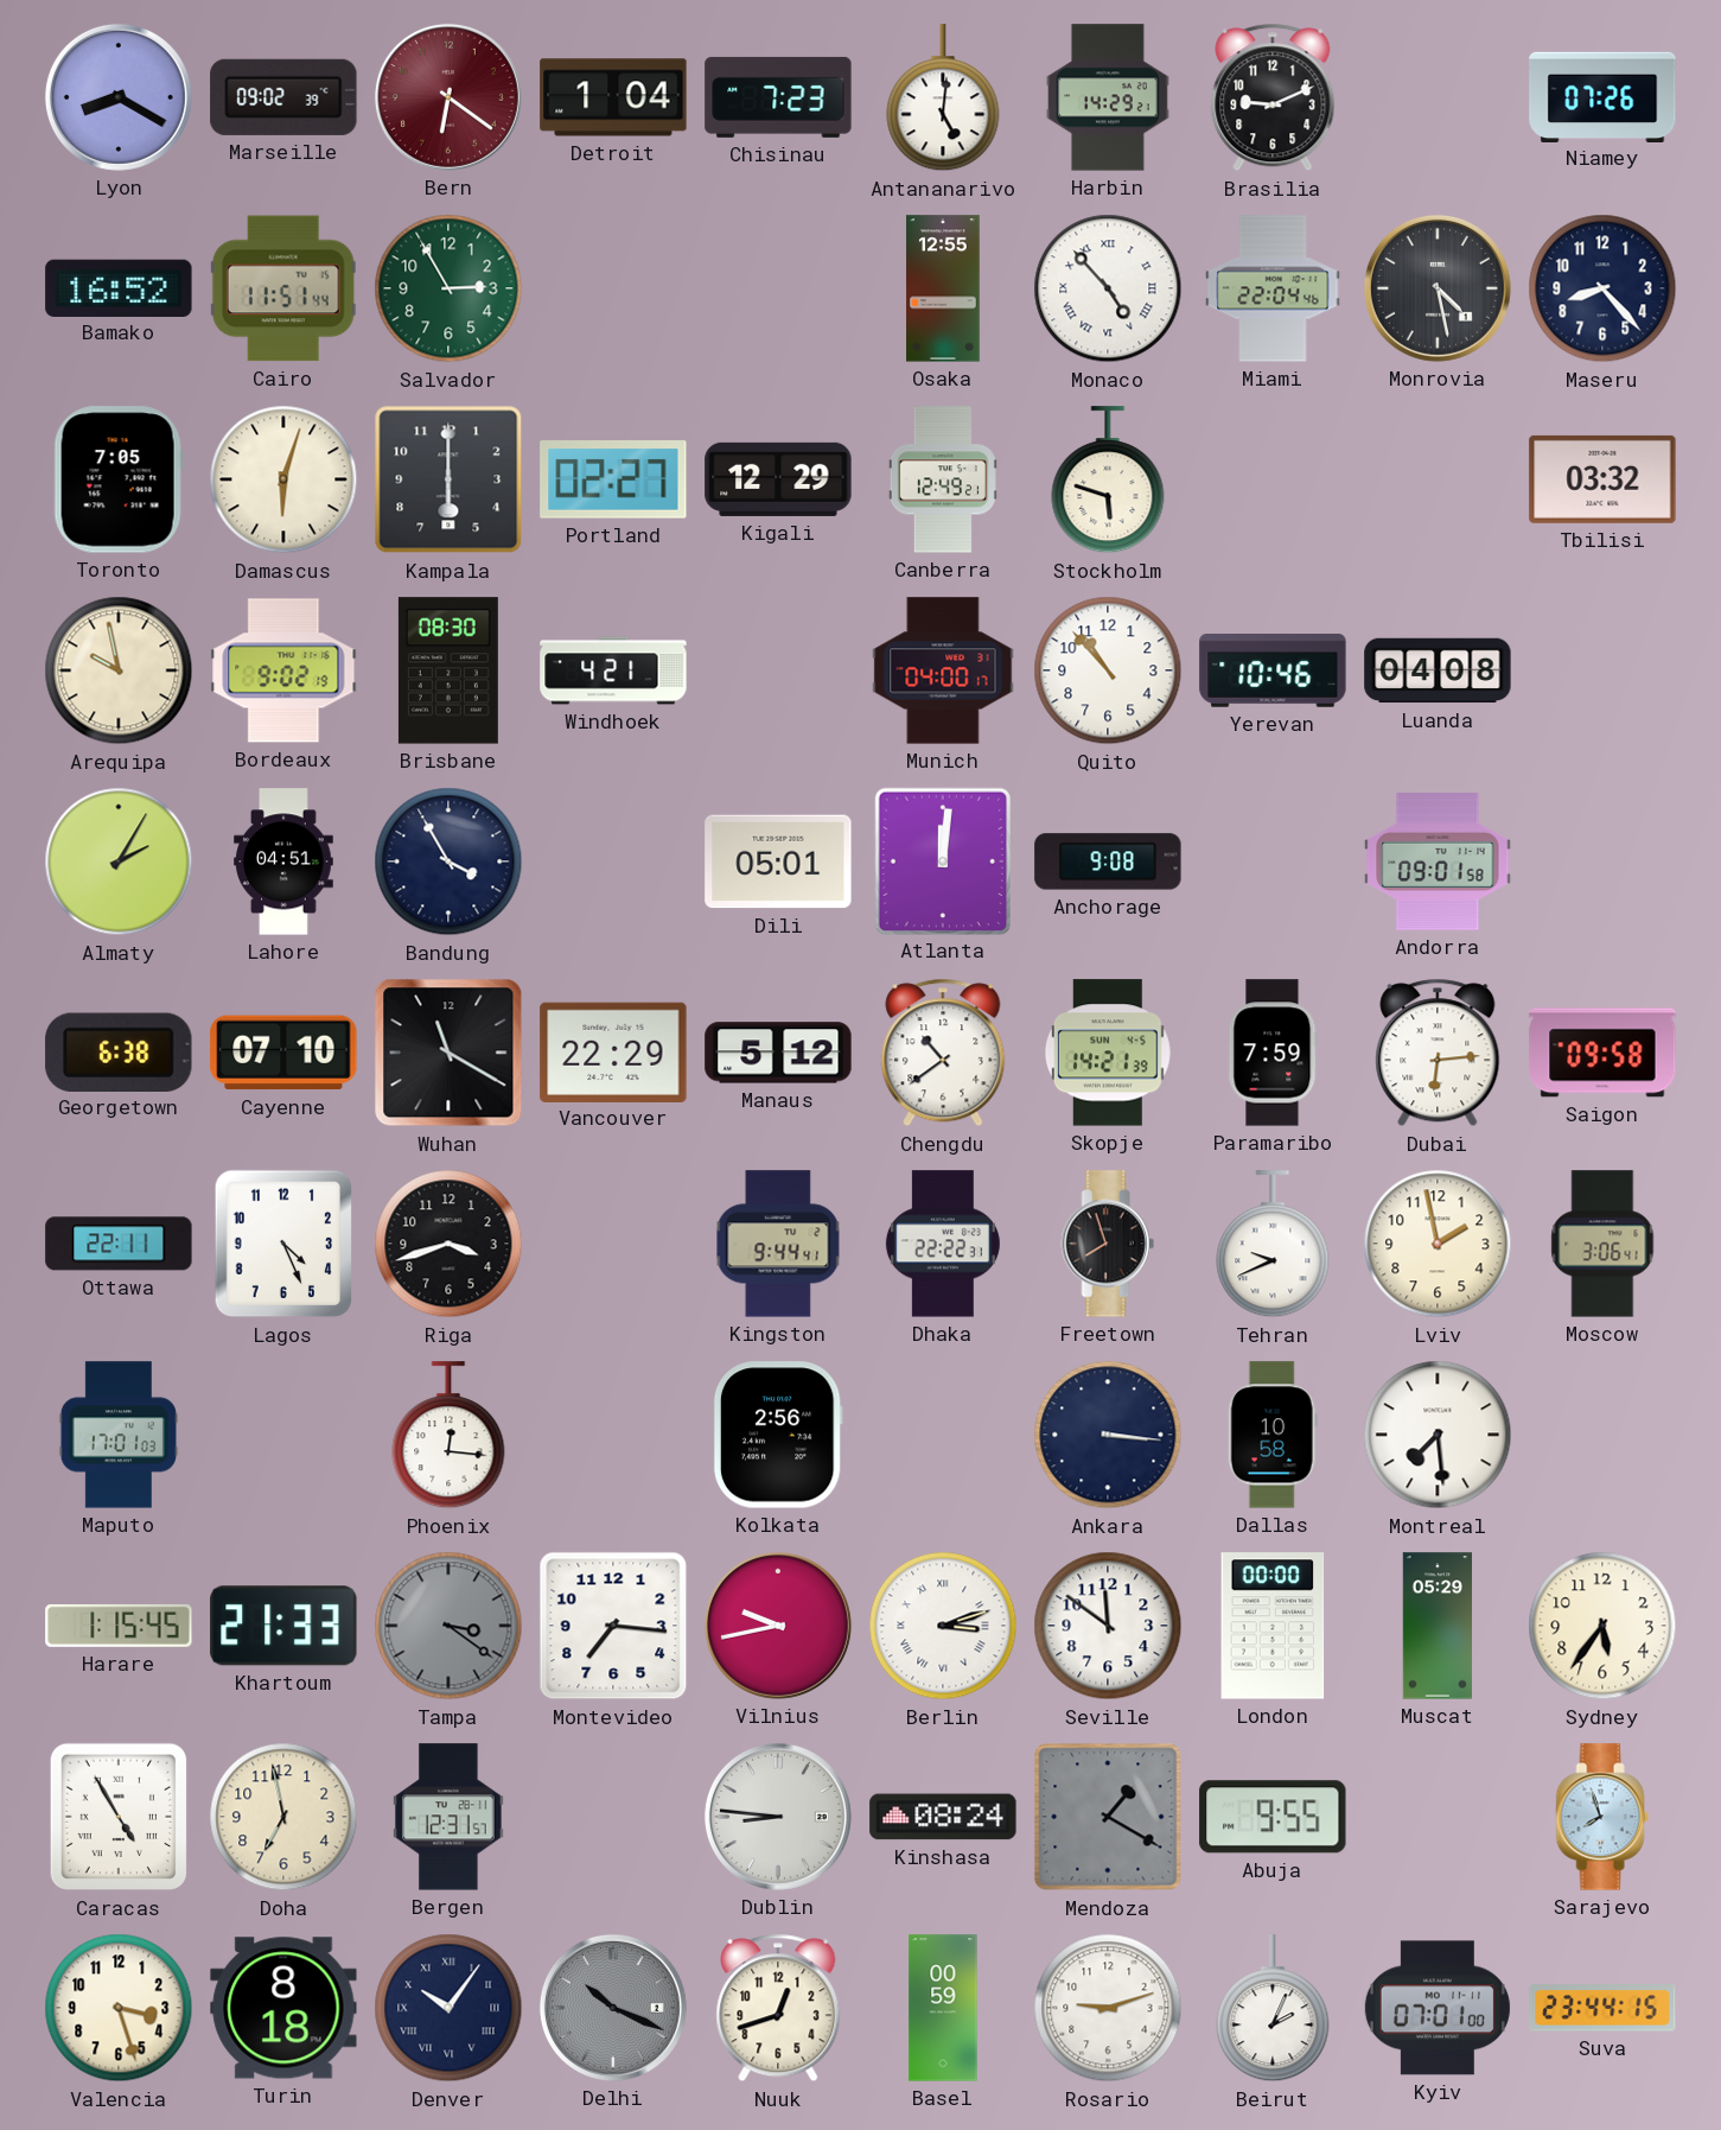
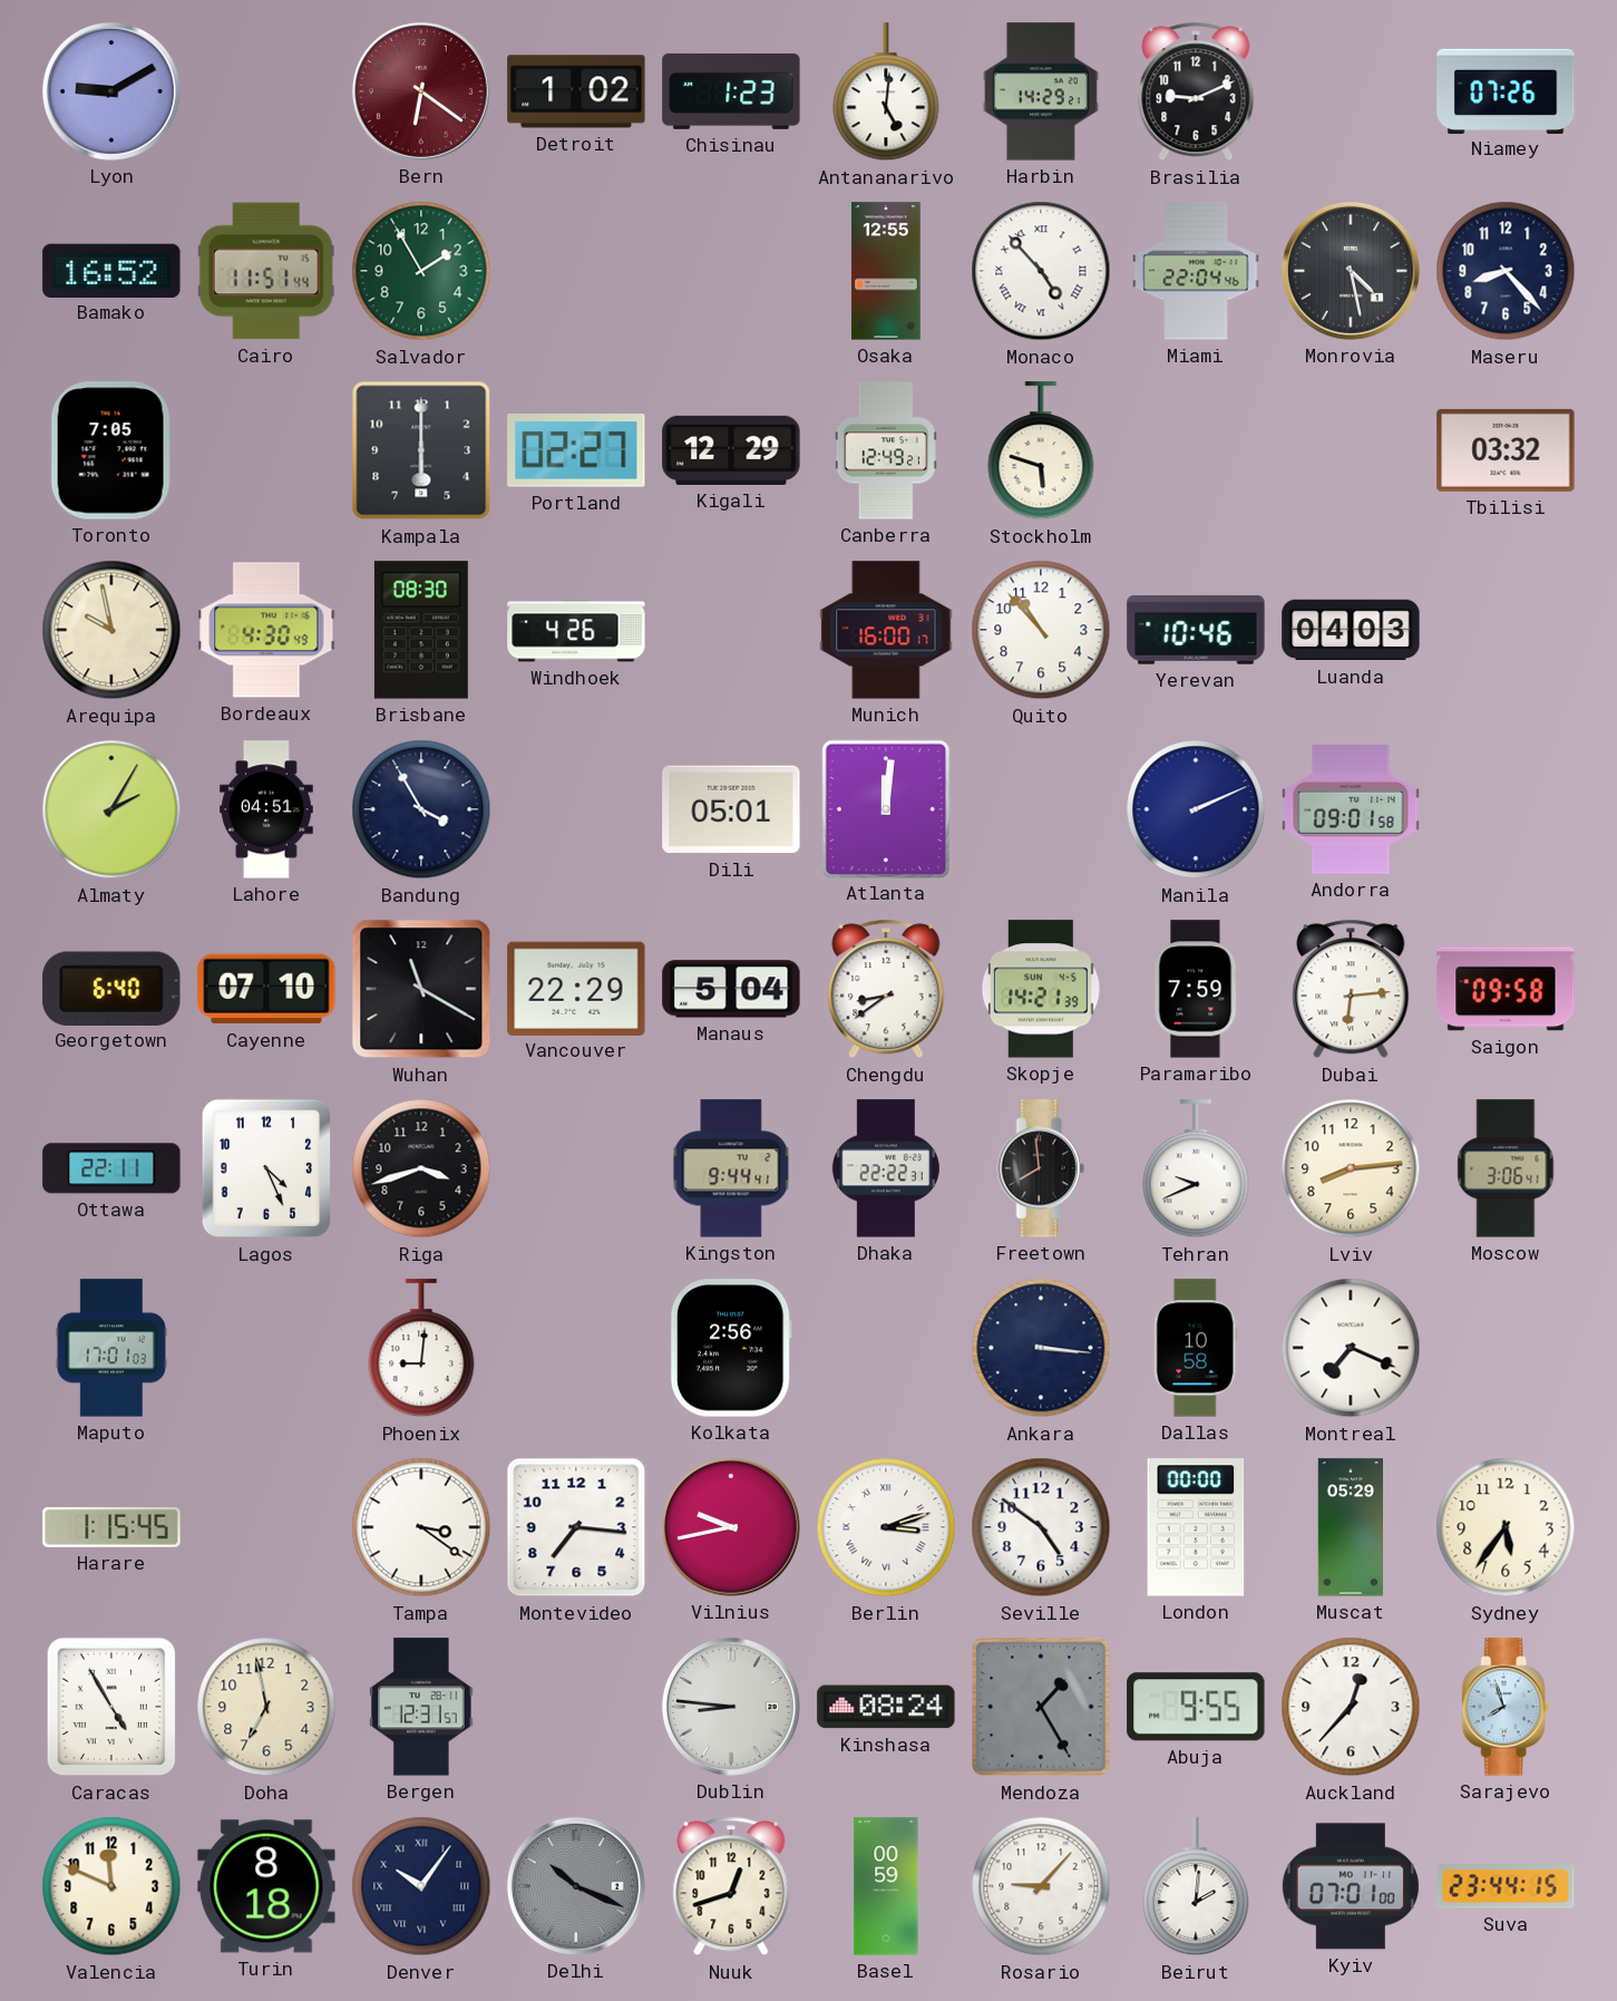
Lyon: 8:20 -> 9:10 (111, 91)
Marseille: 09:02 -> none (283, 97)
Detroit: 1:04 -> 1:02 (576, 91)
Chisinau: 7:23 -> 1:23 (731, 91)
Salvador: 2:55 -> 1:55 (421, 271)
Damascus: 6:03 -> none (283, 479)
Bordeaux: 9:02 -> 4:30 (266, 630)
Windhoek: 4:21 -> 4:26 (576, 630)
Munich: 04:00 -> 16:00 (886, 630)
Luanda: 04:08 -> 04:03 (1351, 630)
Anchorage: 9:08 -> none (1108, 861)
Manila: none -> 2:11 (1196, 809)
Georgetown: 6:38 -> 6:40 (111, 988)
Manaus: 5:12 -> 5:04 (731, 989)
Chengdu: 10:39 -> 8:39 (886, 989)
Freetown: 7:57 -> 7:59 (1041, 1168)
Lviv: 1:58 -> 8:14 (1351, 1168)
Phoenix: 12:16 -> 9:01 (421, 1349)
Montreal: 7:29 -> 7:19 (1351, 1348)
Khartoum: 21:33 -> none (283, 1626)
Tampa dial: grey -> white (421, 1527)
Seville: 11:51 -> 4:51 (1041, 1527)
Mendoza: 1:20 -> 1:25 (1041, 1707)
Auckland: none -> 12:37 (1351, 1707)
Valencia: 3:27 -> 11:49 (111, 1886)
Rosario: 9:12 -> 9:07 (1041, 1886)
Beirut: 2:04 -> 2:01 (1196, 1887)
